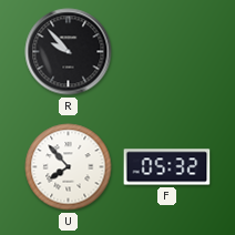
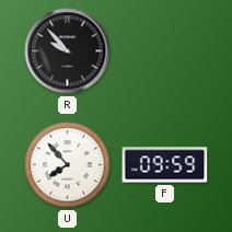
F: 05:32 -> 09:59 (165, 165)
